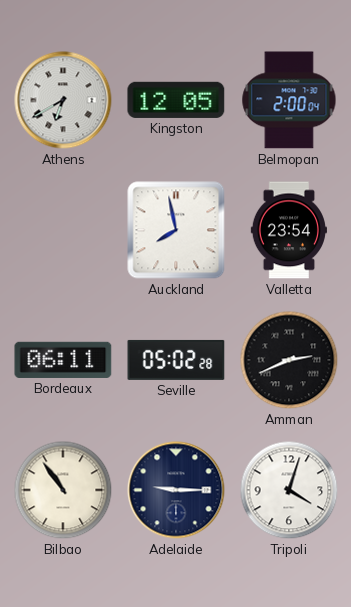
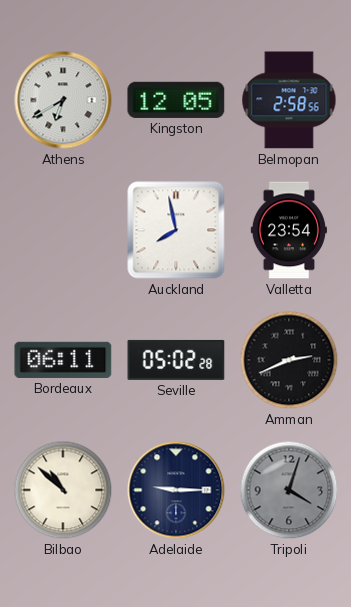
Belmopan: 2:00 -> 2:58 (289, 100)
Bilbao: 10:54 -> 10:52 (63, 490)
Tripoli dial: white -> grey (289, 490)
